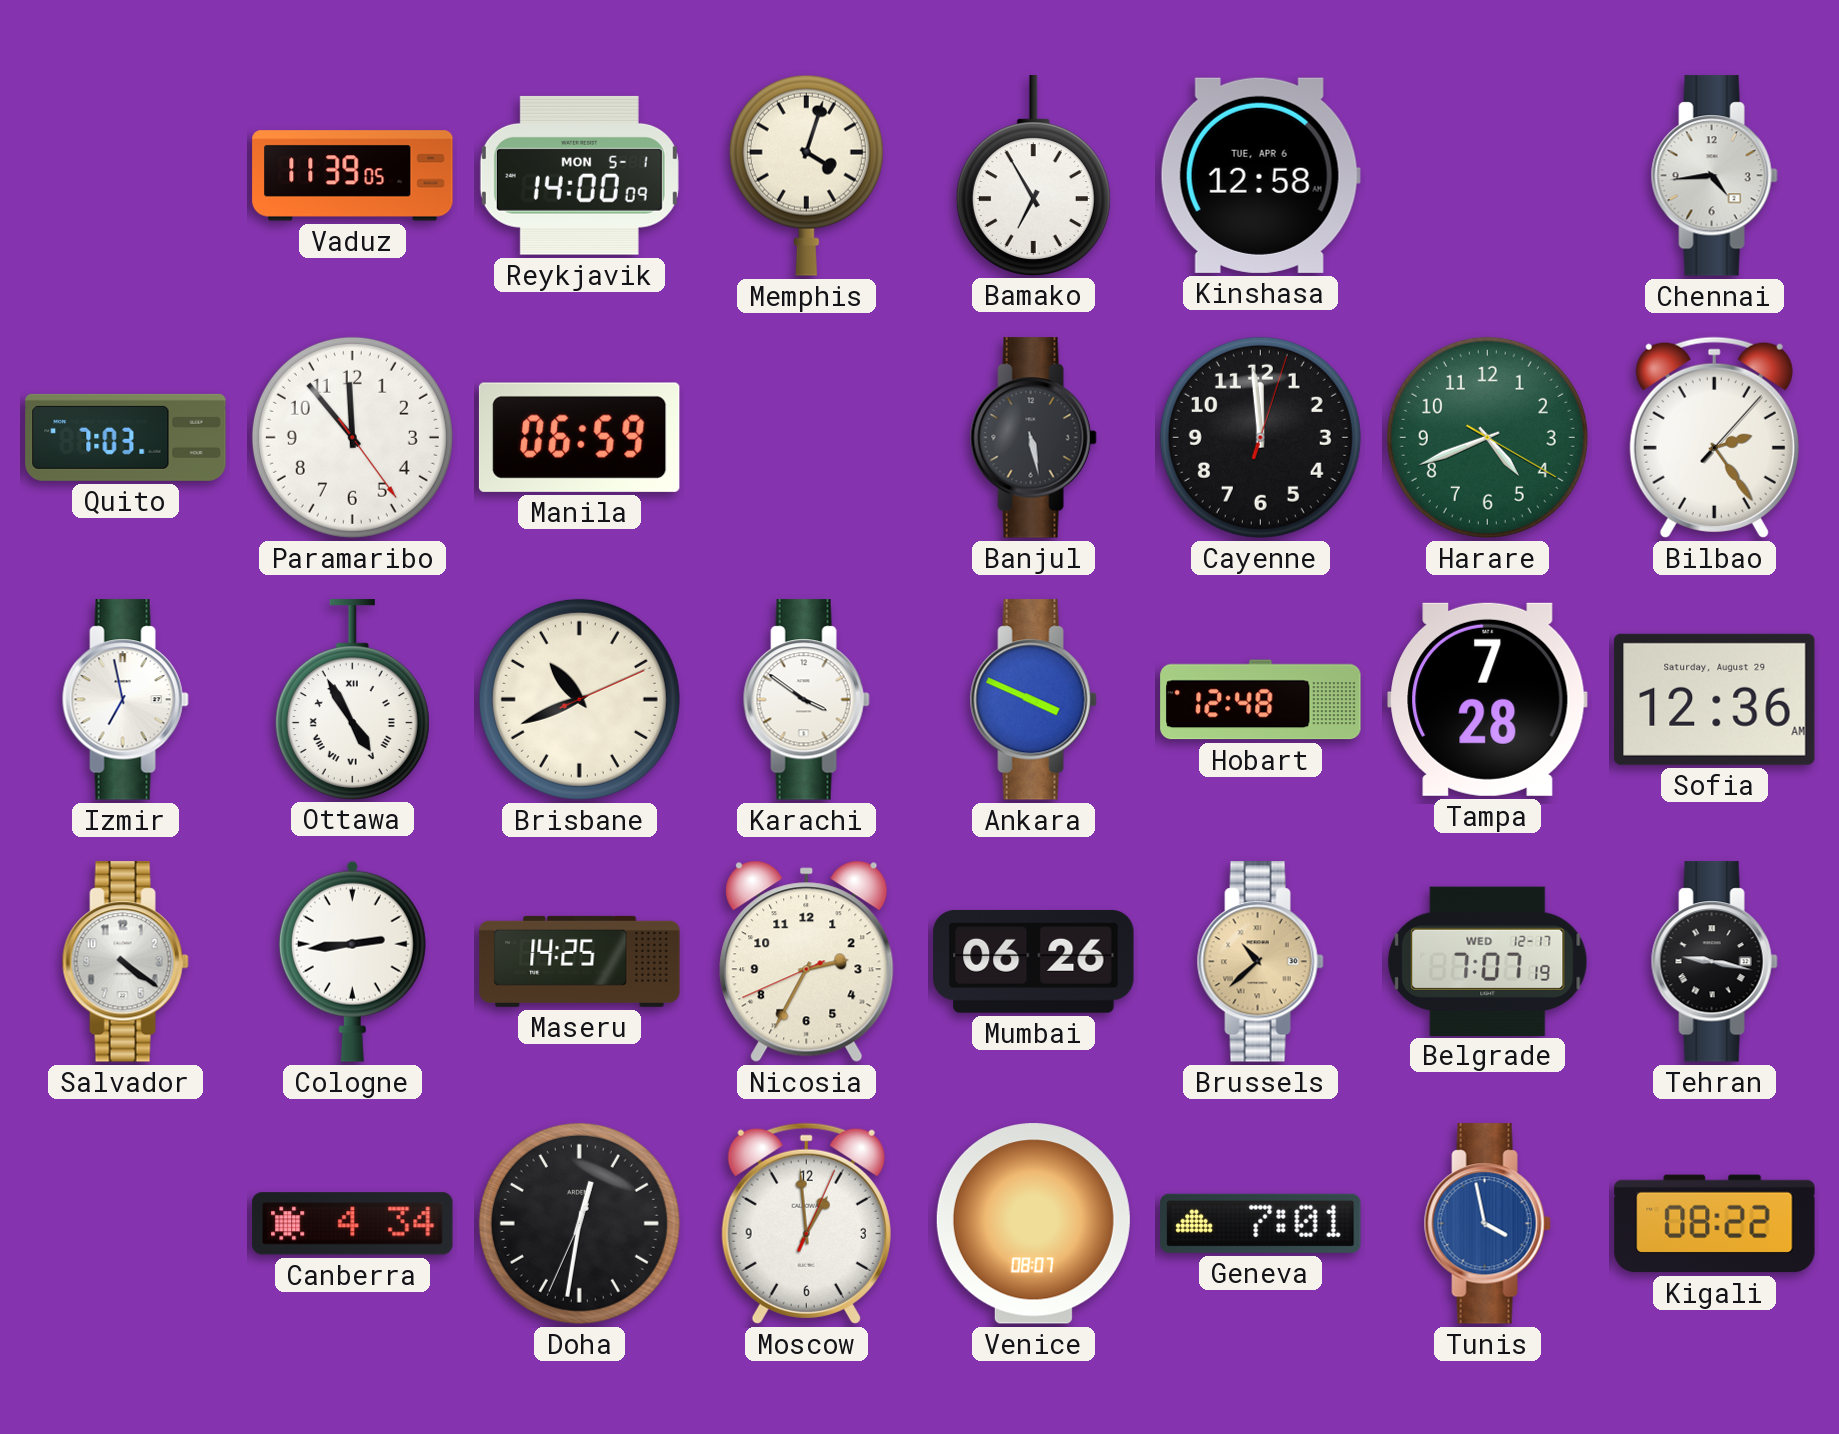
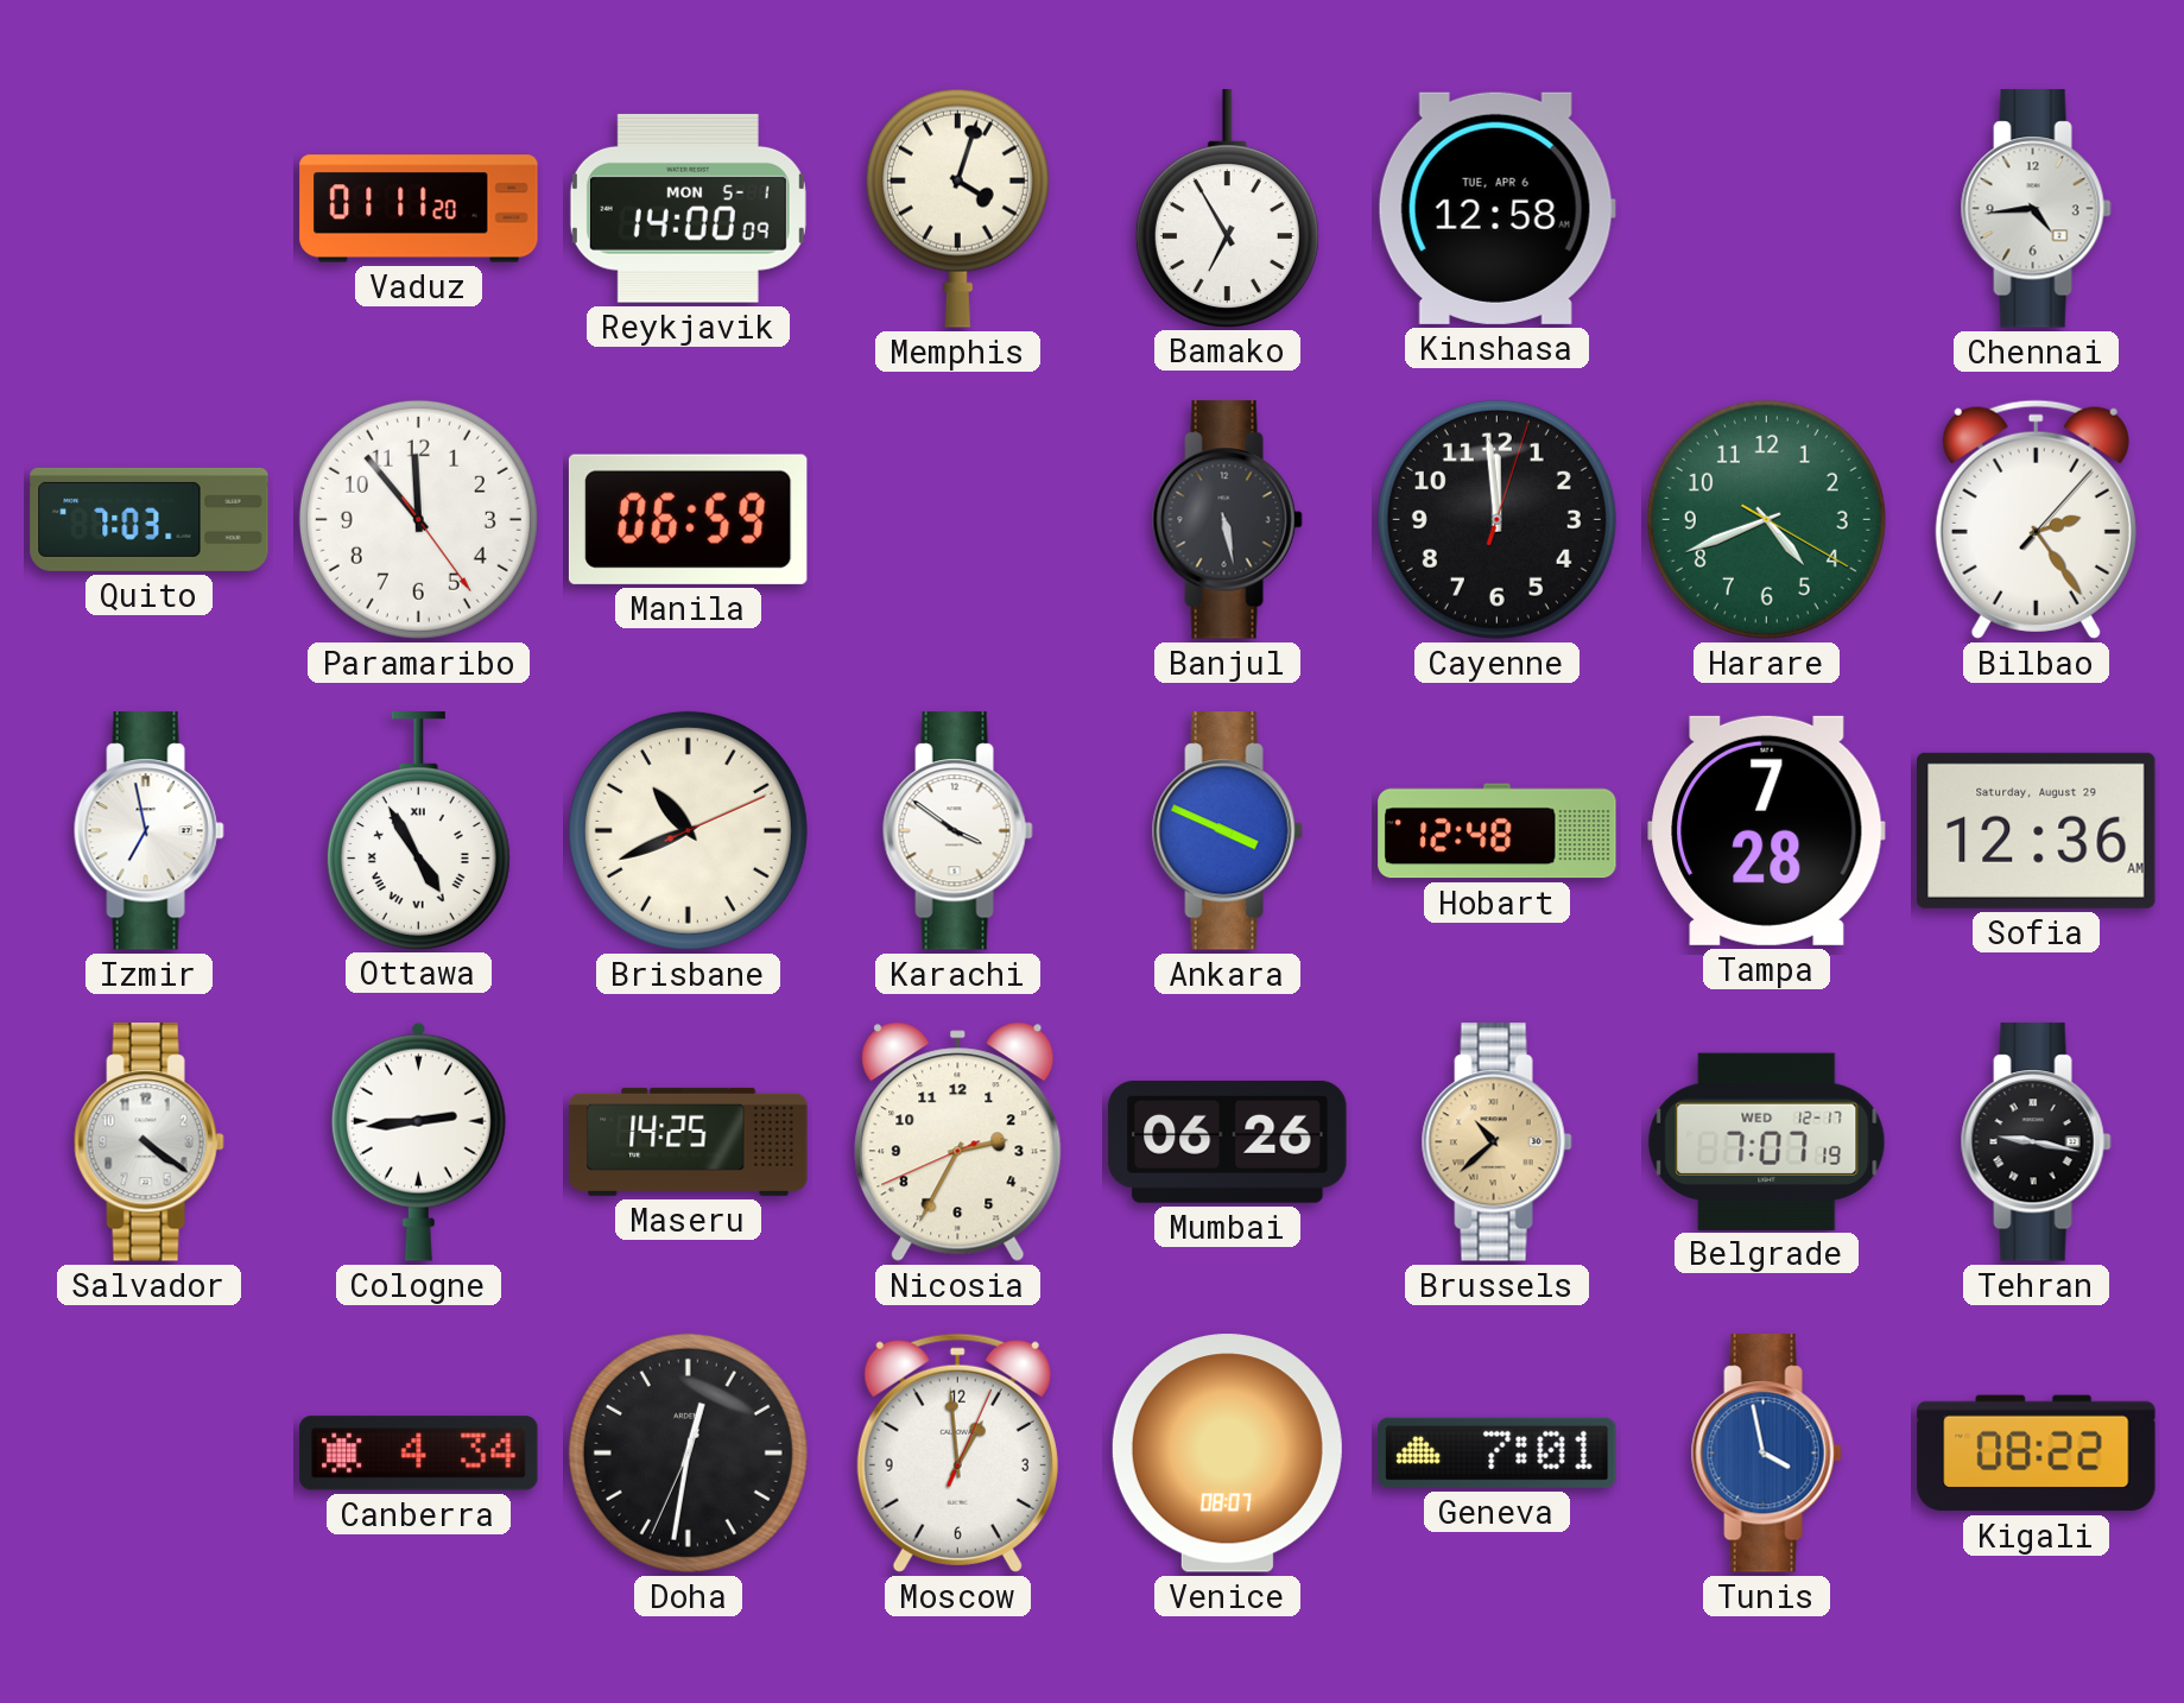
Vaduz: 11:39 -> 01:11 (419, 209)
